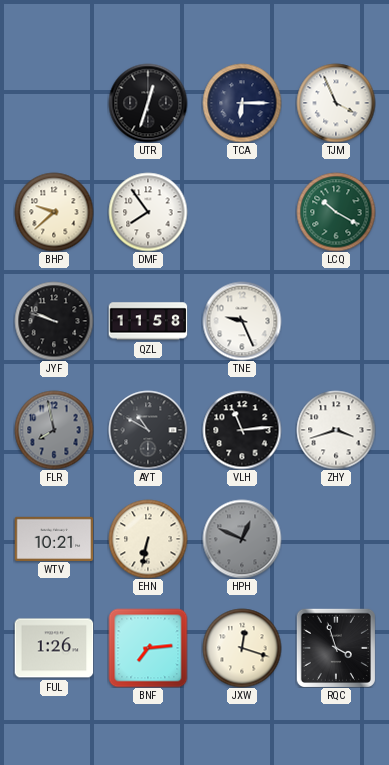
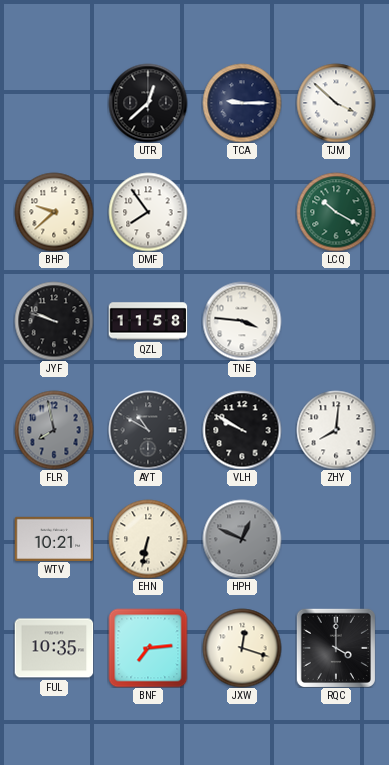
UTR: 12:33 -> 12:38 (148, 103)
TCA: 6:15 -> 9:15 (242, 103)
TJM: 3:56 -> 3:52 (336, 103)
TNE: 9:26 -> 3:46 (242, 321)
VLH: 11:14 -> 9:50 (242, 430)
ZHY: 3:42 -> 8:01 (336, 430)
FUL: 1:26 -> 10:35 (54, 648)
RQC: 3:57 -> 4:00 (336, 648)
